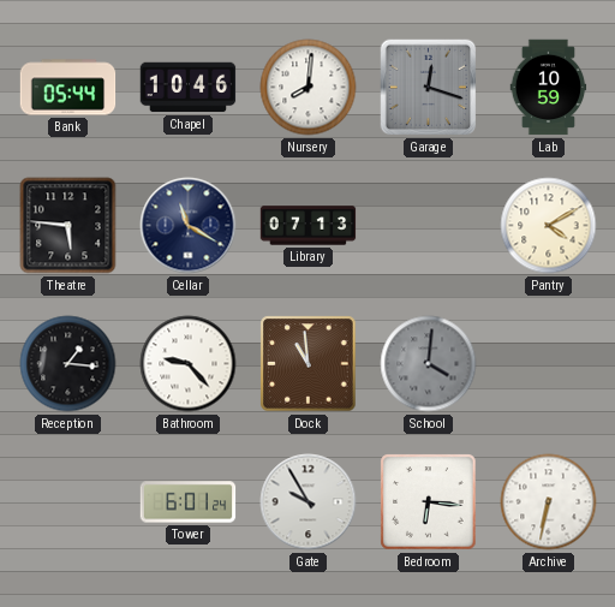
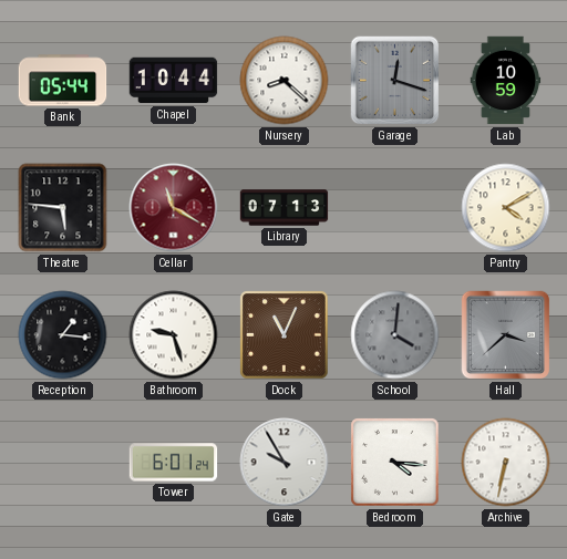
Chapel: 10:46 -> 10:44 (174, 81)
Nursery: 8:01 -> 8:22 (285, 81)
Cellar dial: navy -> burgundy (174, 208)
Bathroom: 9:23 -> 9:27 (174, 335)
Dock: 10:59 -> 11:04 (285, 335)
Hall: none -> 3:38 (506, 335)
Bedroom: 6:16 -> 4:16 (395, 463)
